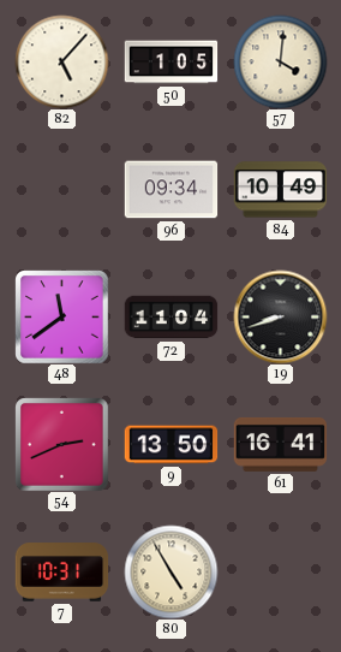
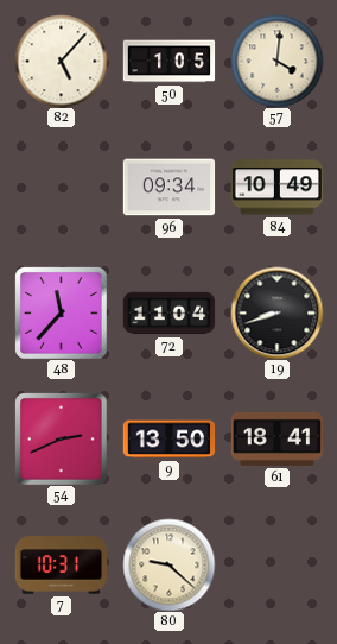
48: 11:39 -> 11:37 (61, 312)
61: 16:41 -> 18:41 (276, 438)
80: 4:55 -> 9:22 (168, 564)
